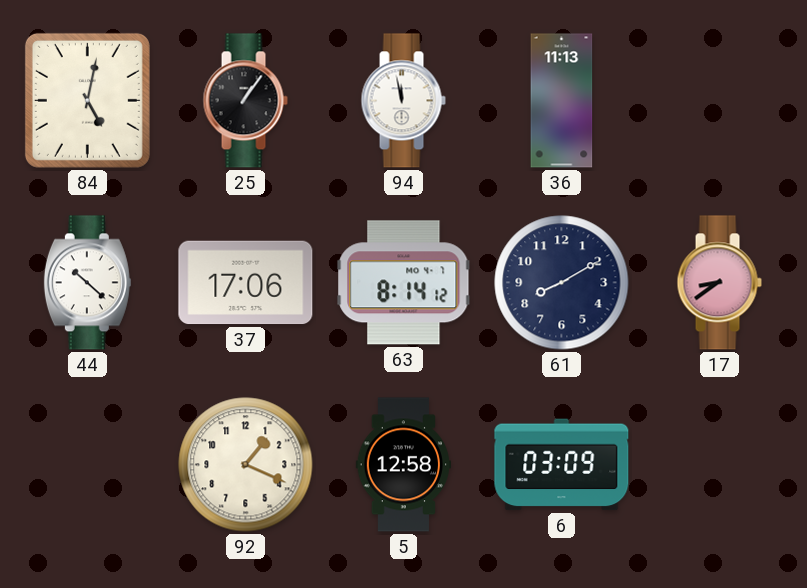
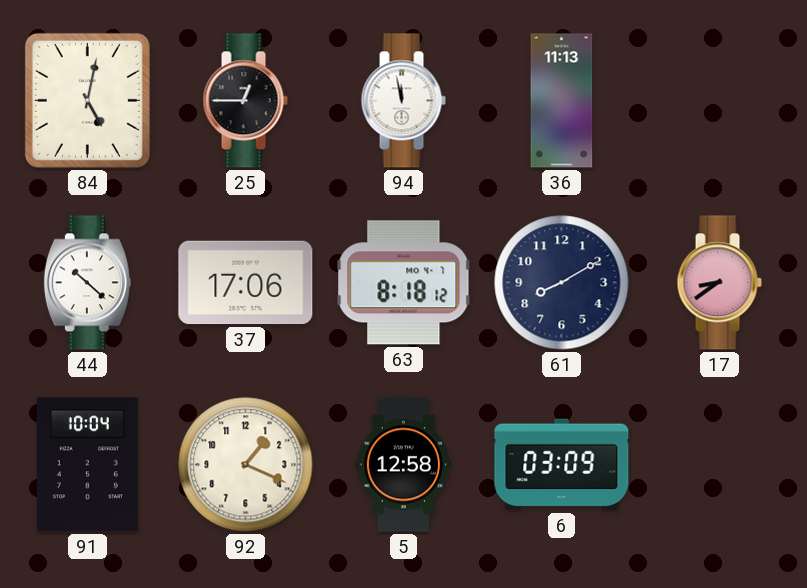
25: 1:06 -> 12:45 (245, 101)
63: 8:14 -> 8:18 (404, 283)
91: none -> 10:04 (87, 465)
